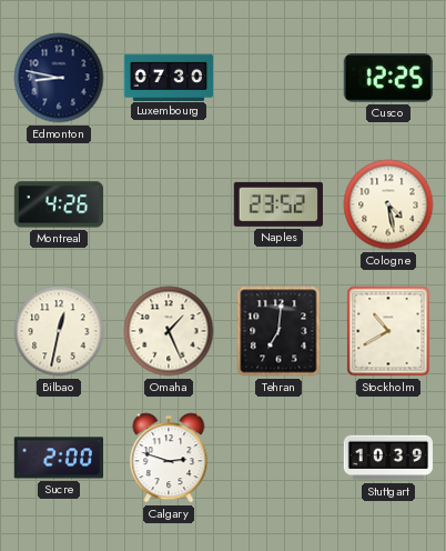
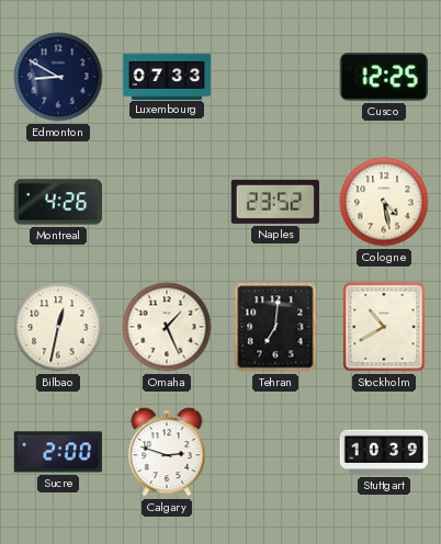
Edmonton: 8:47 -> 8:50 (58, 77)
Luxembourg: 07:30 -> 07:33 (167, 76)
